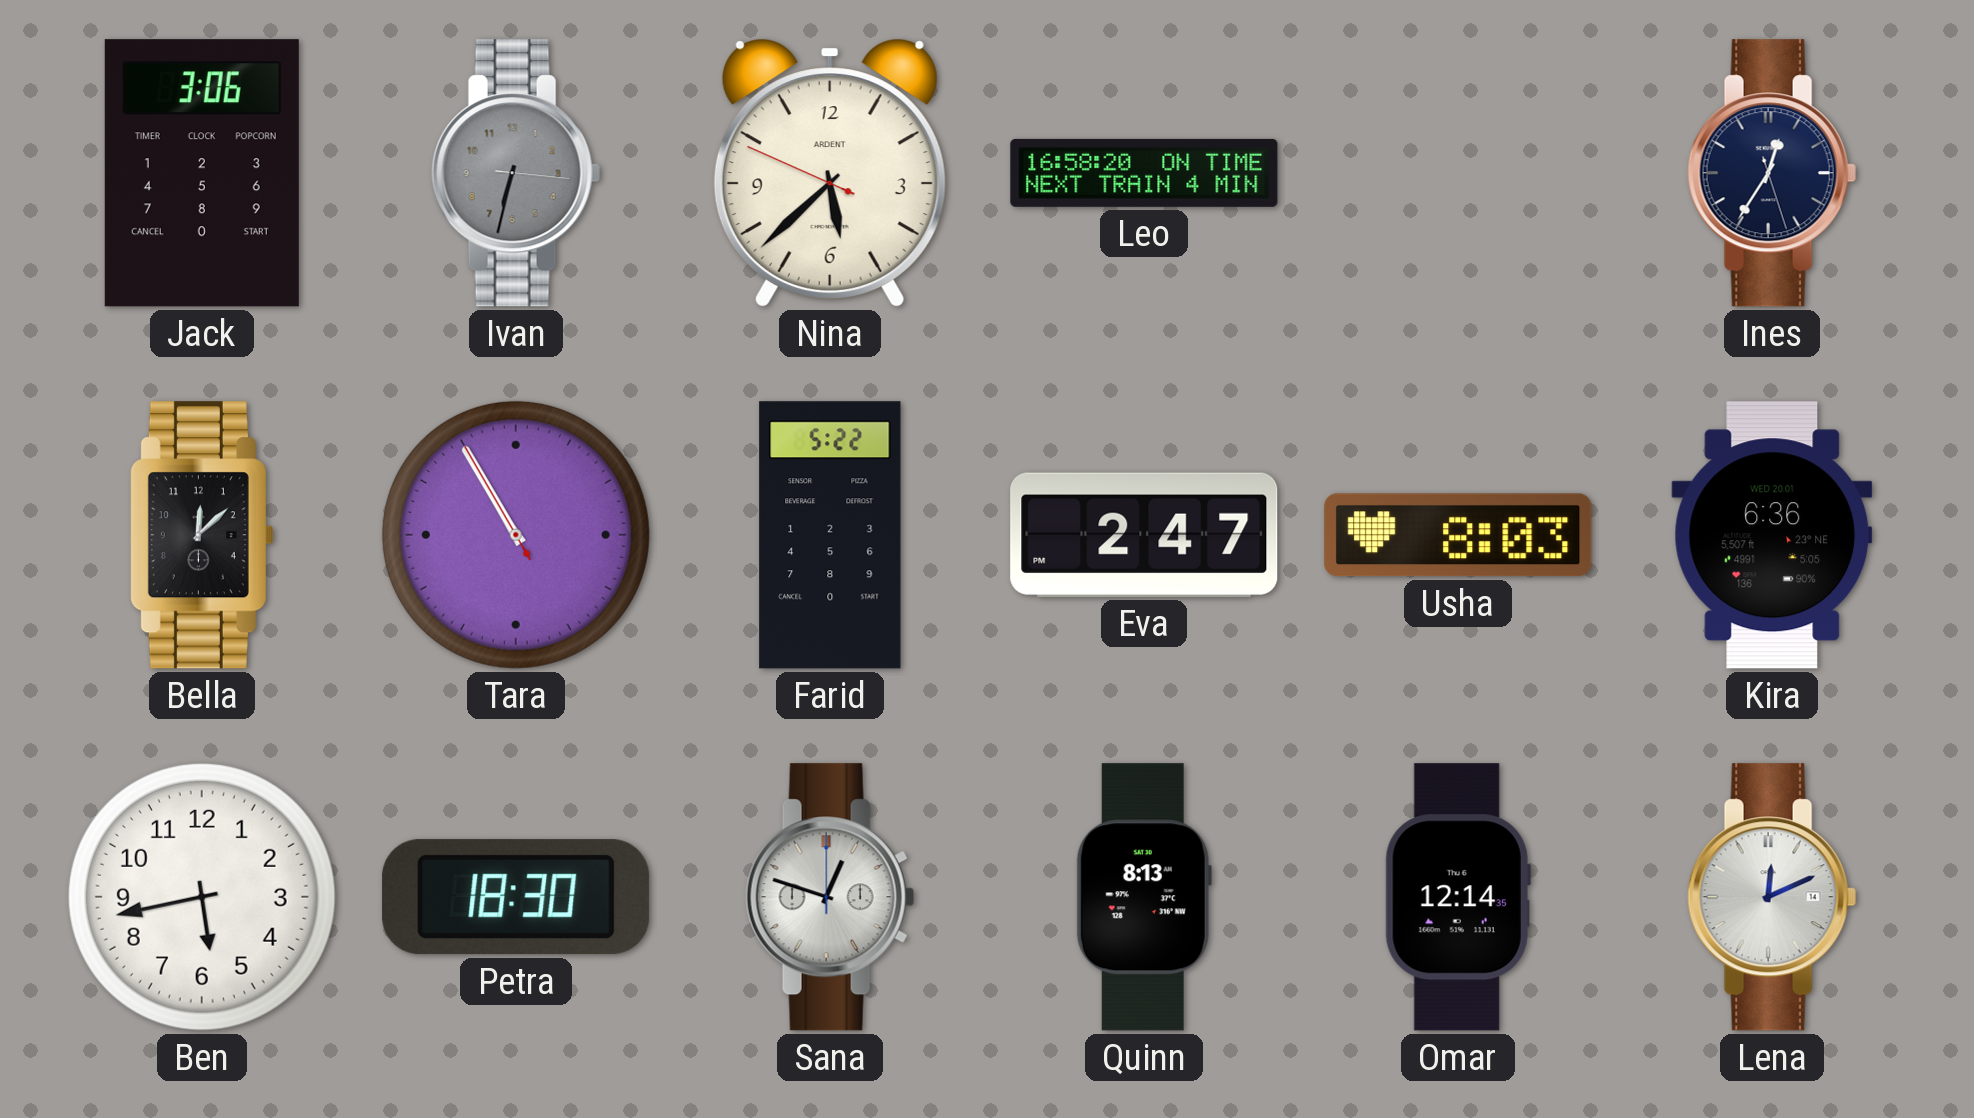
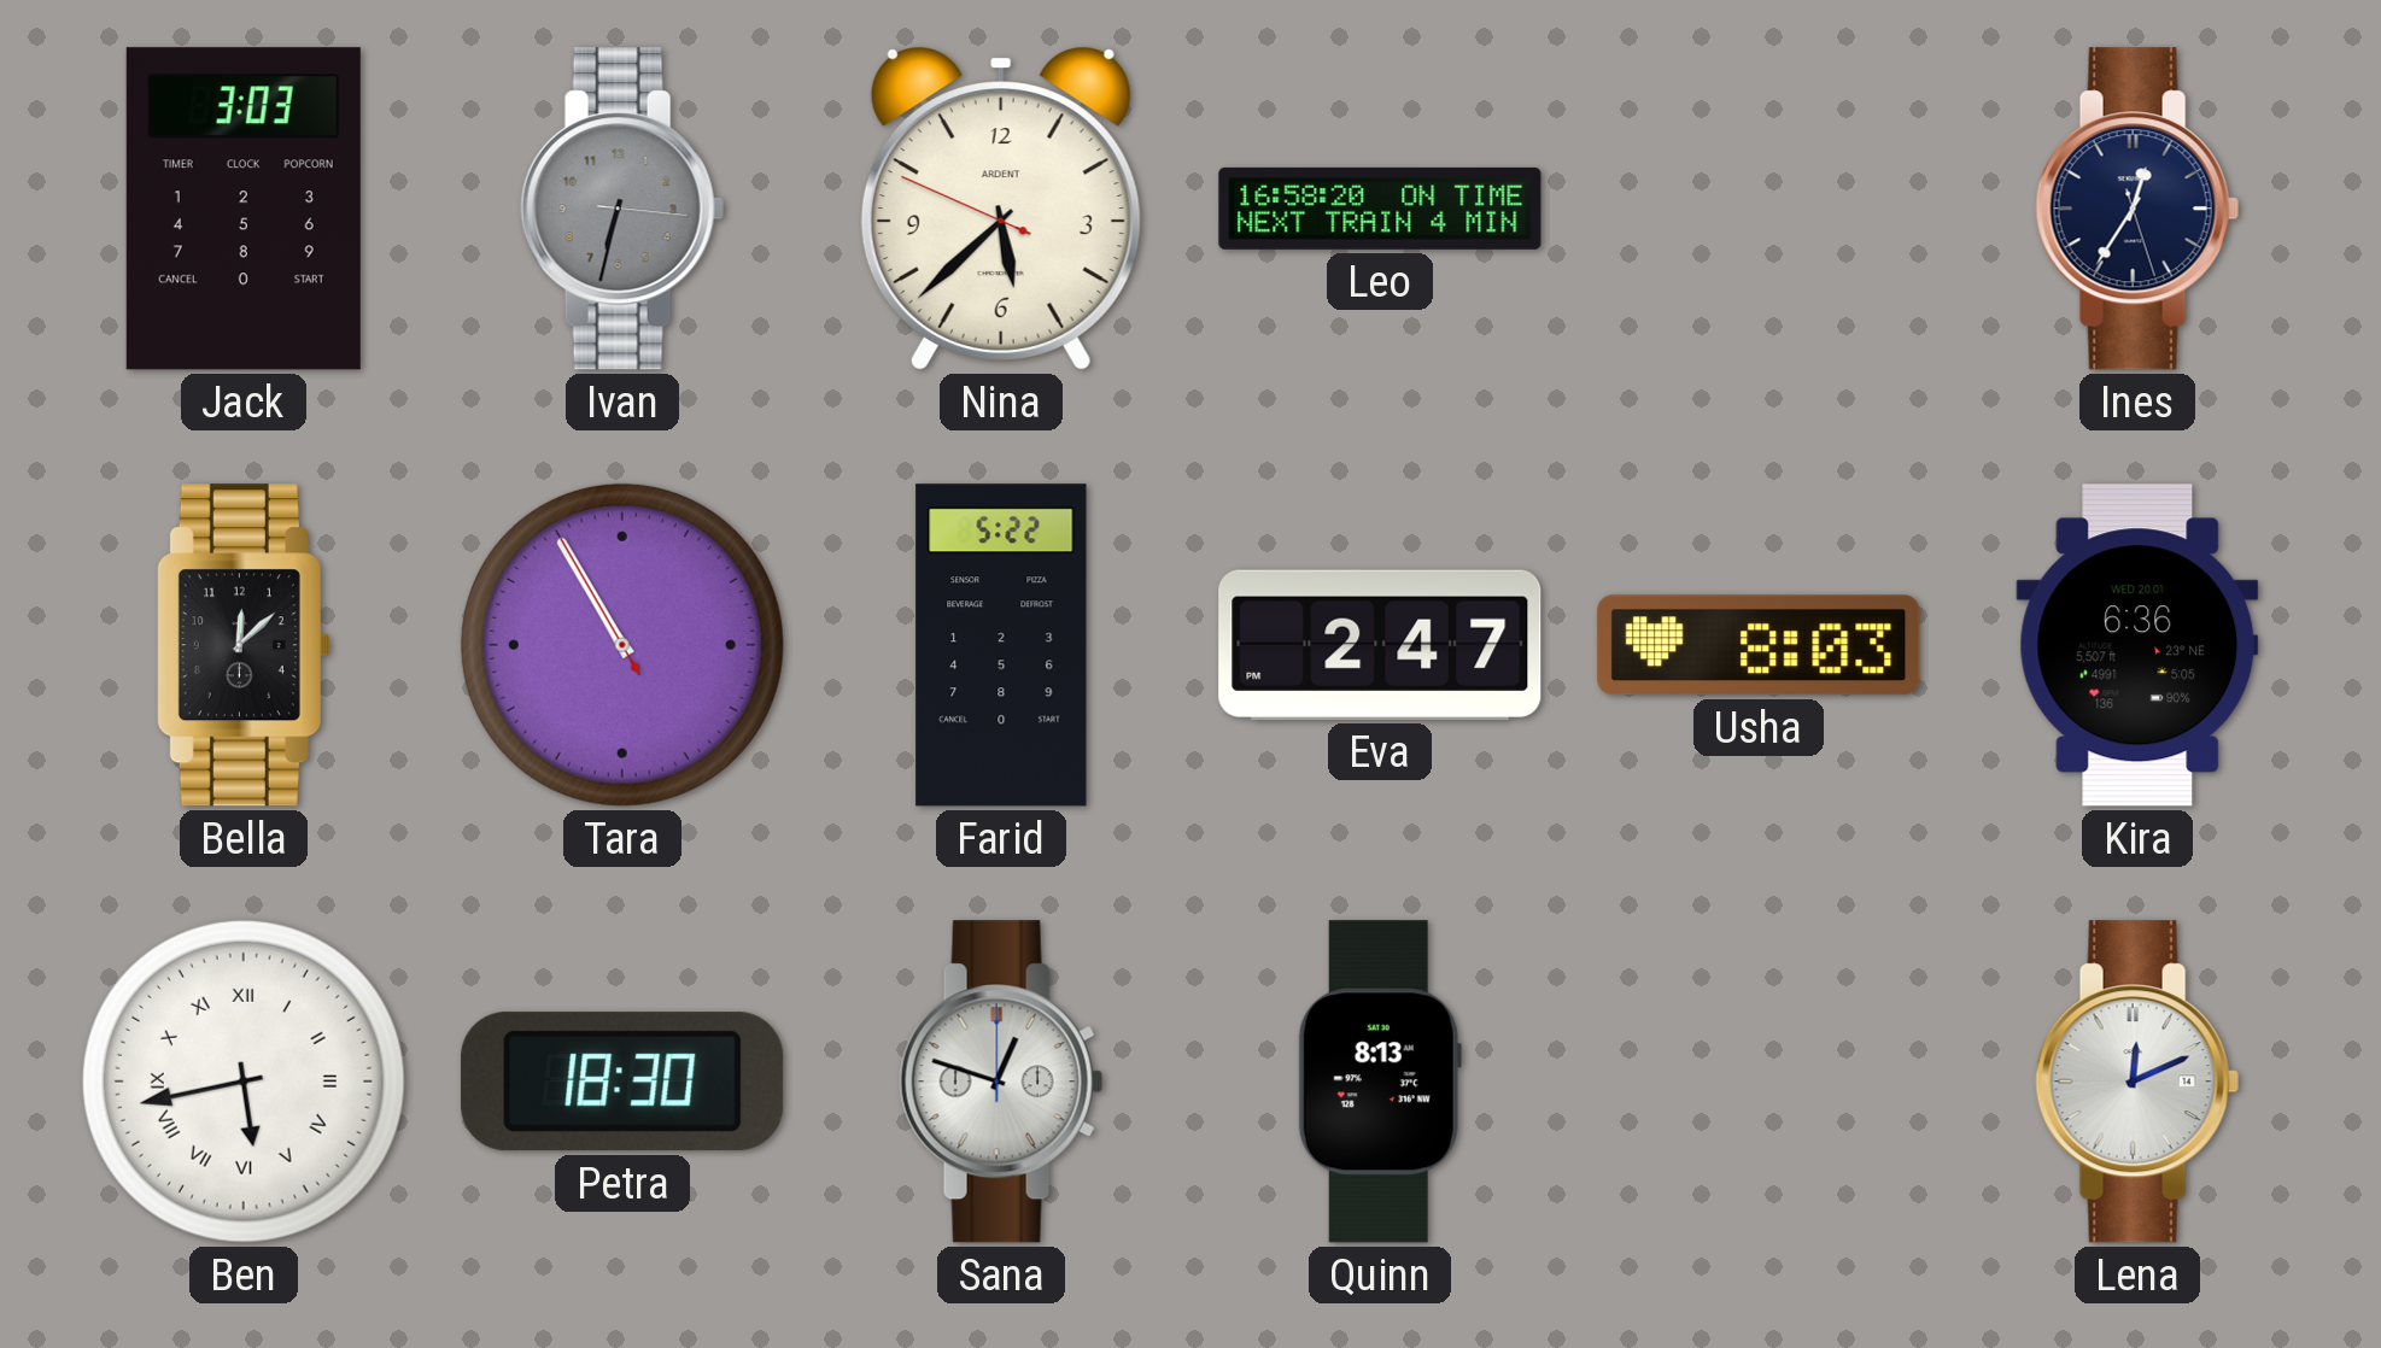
Jack: 3:06 -> 3:03 (244, 209)
Ben numerals: Arabic -> Roman (244, 1082)
Omar: 12:14 -> none (1458, 897)
